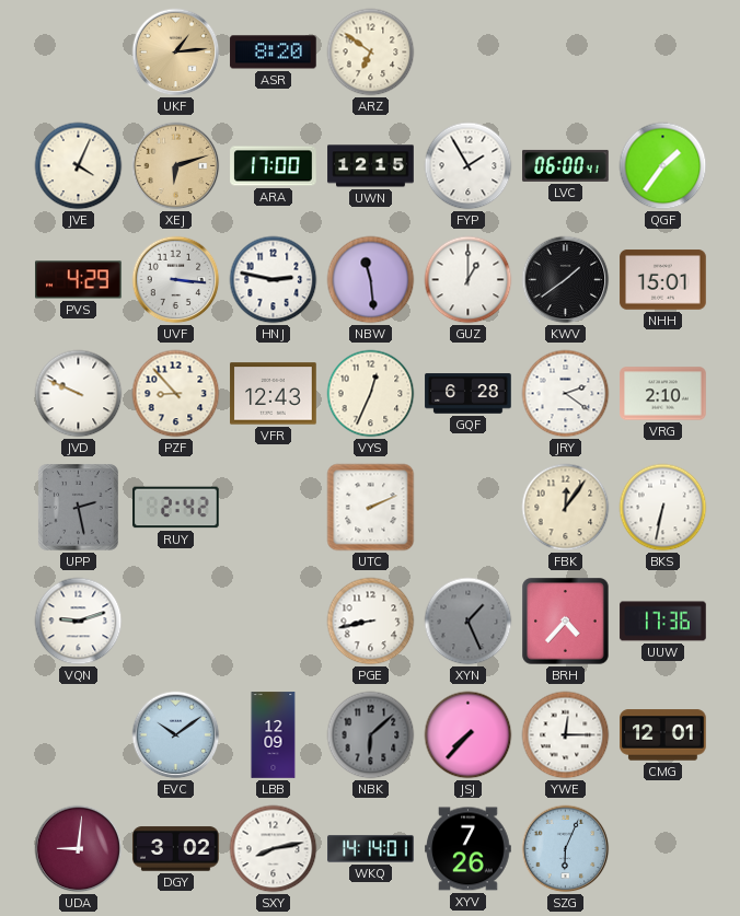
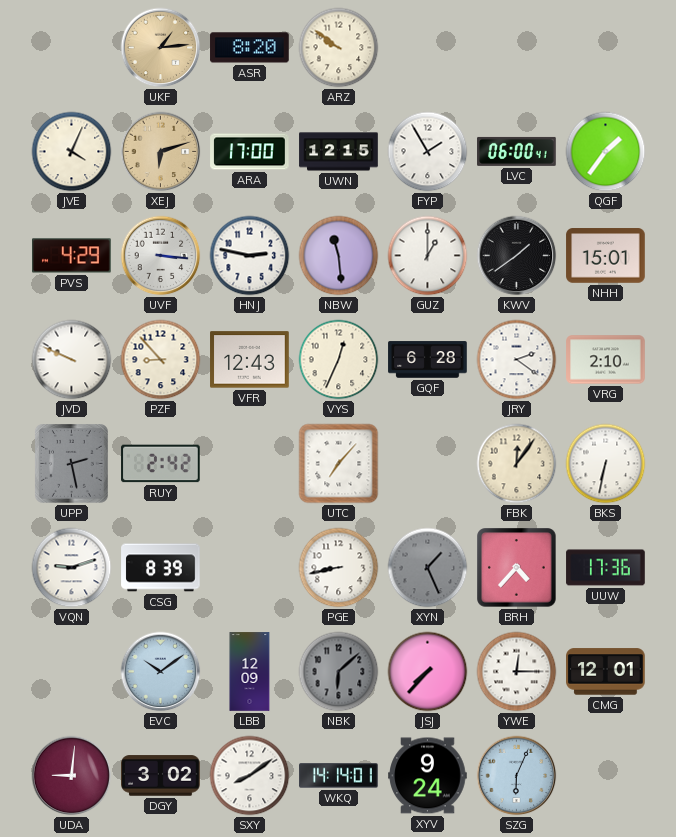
ARZ: 6:51 -> 9:51 (339, 48)
UTC: 2:11 -> 7:07 (339, 464)
CSG: none -> 8:39 (161, 568)
SXY: 8:13 -> 8:09 (250, 776)
XYV: 7:26 -> 9:24 (428, 776)
